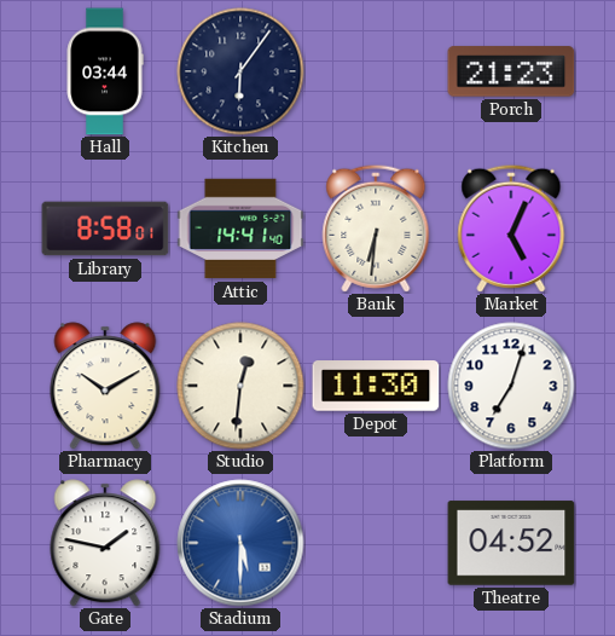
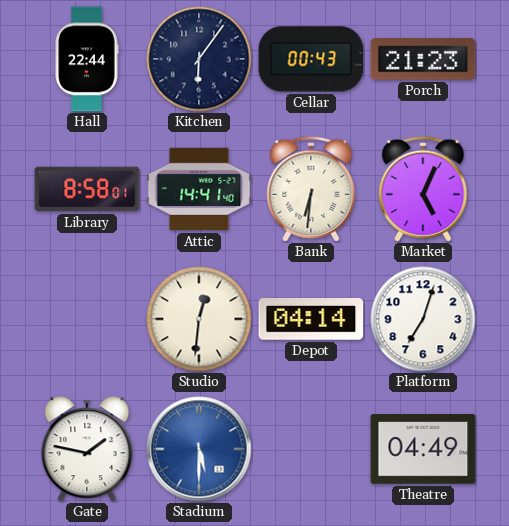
Hall: 03:44 -> 22:44 (87, 59)
Cellar: none -> 00:43 (311, 59)
Pharmacy: 10:10 -> none (105, 386)
Depot: 11:30 -> 04:14 (311, 319)
Theatre: 04:52 -> 04:49 (423, 449)
